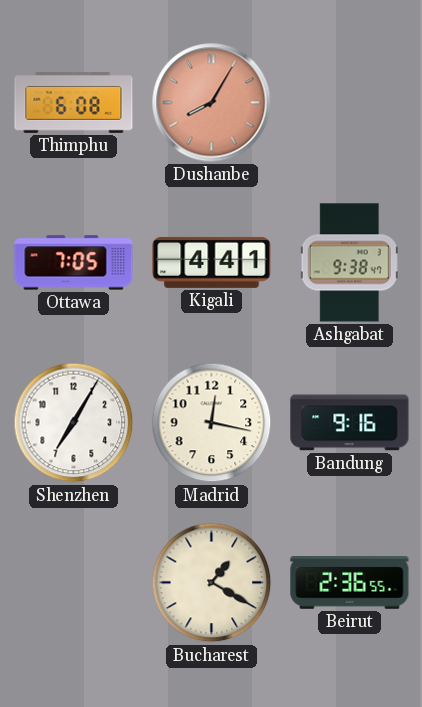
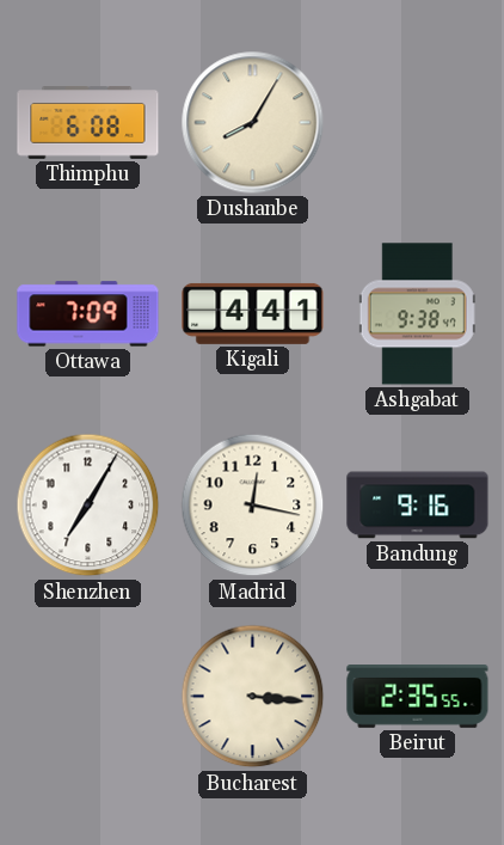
Dushanbe dial: salmon -> cream (253, 123)
Ottawa: 7:05 -> 7:09 (88, 314)
Bucharest: 1:20 -> 3:16 (253, 697)
Beirut: 2:36 -> 2:35 (418, 697)
